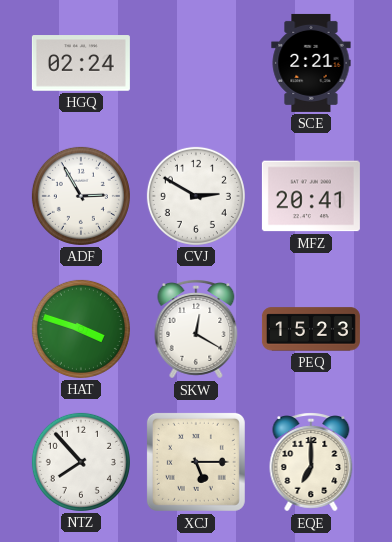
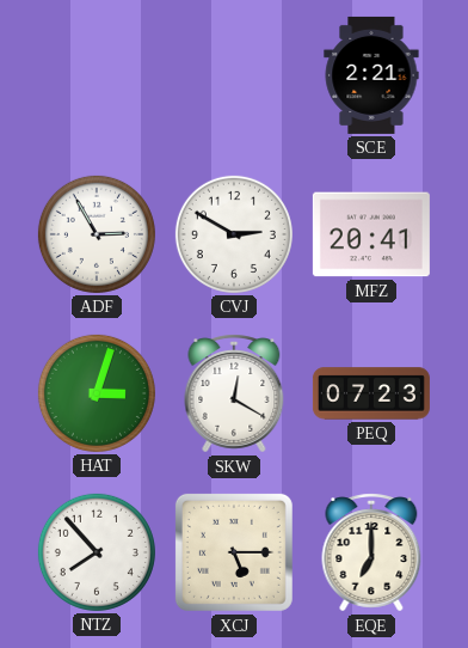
HGQ: 02:24 -> none (81, 63)
HAT: 3:48 -> 3:03 (97, 393)
PEQ: 15:23 -> 07:23 (371, 393)
